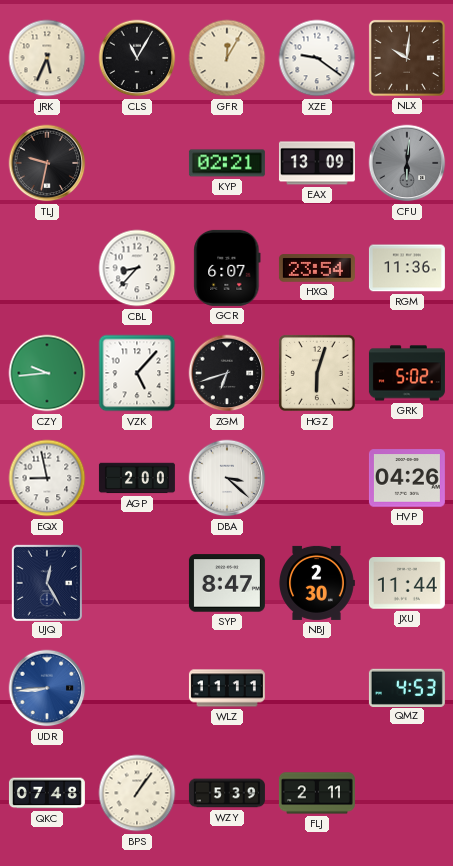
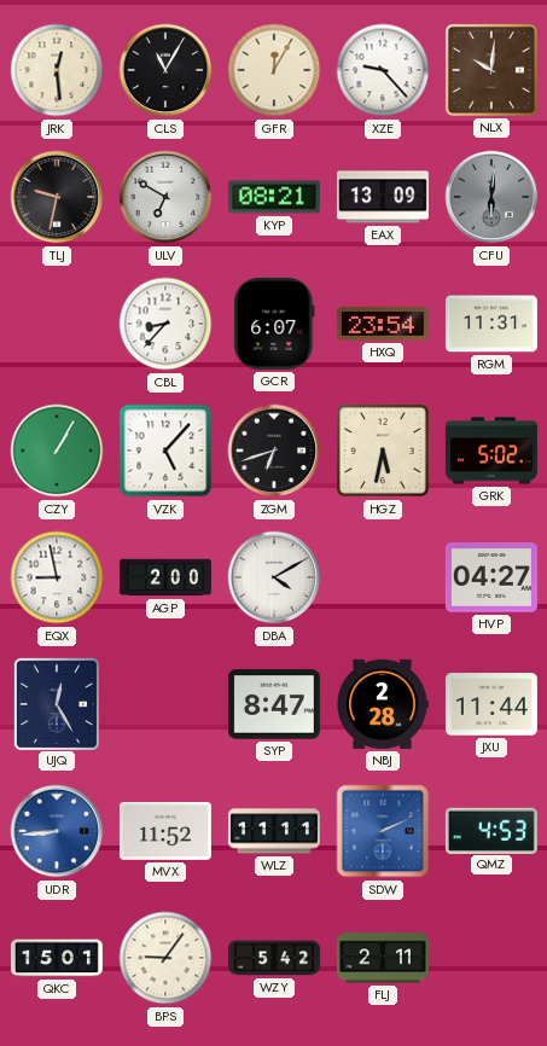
JRK: 5:34 -> 12:29 (57, 70)
XZE: 9:21 -> 9:23 (383, 70)
ULV: none -> 6:50 (165, 197)
KYP: 02:21 -> 08:21 (274, 197)
RGM: 11:36 -> 11:31 (491, 324)
CZY: 9:44 -> 1:05 (57, 451)
HGZ: 6:03 -> 5:32 (383, 451)
DBA: 3:22 -> 4:10 (274, 577)
HVP: 04:26 -> 04:27 (491, 577)
NBJ: 2:30 -> 2:28 (383, 704)
MVX: none -> 11:52 (165, 831)
SDW: none -> 2:11 (383, 831)
QKC: 07:48 -> 15:01 (57, 958)
BPS: 1:06 -> 9:06 (165, 958)
WZY: 5:39 -> 5:42 (274, 958)
